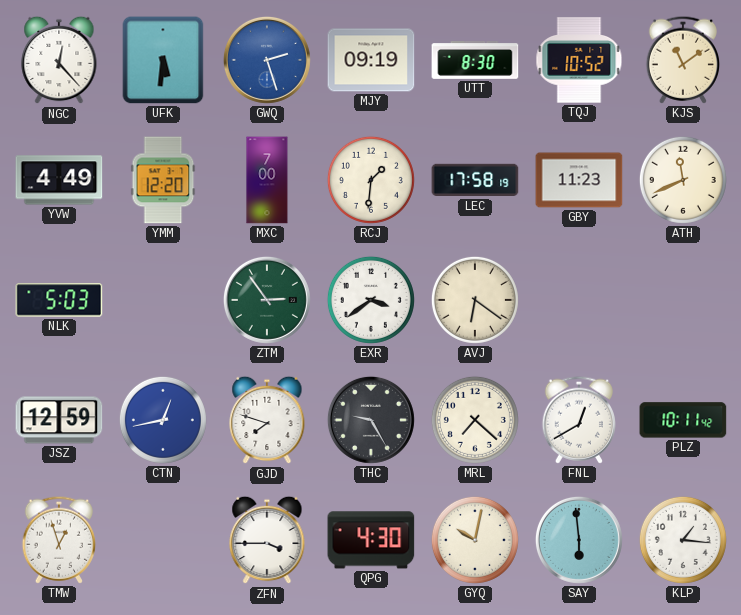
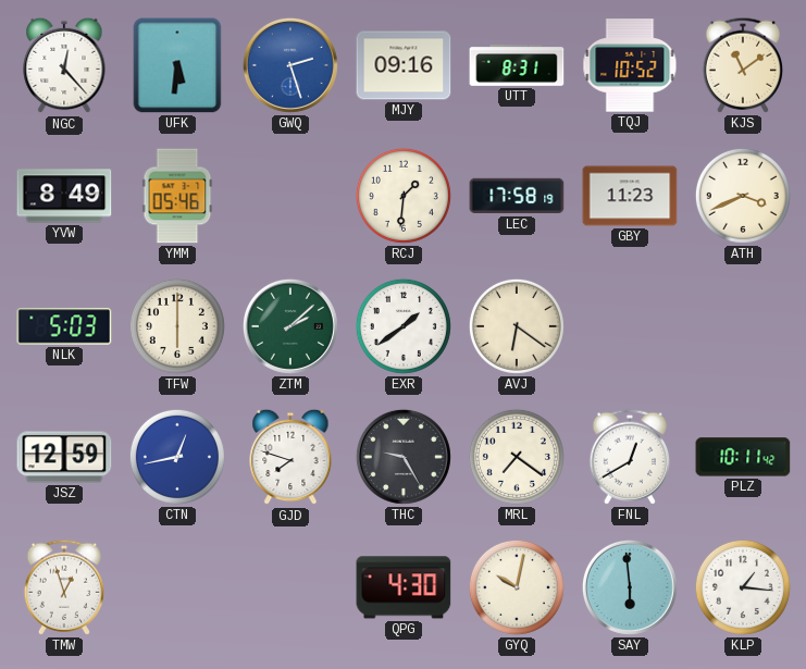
MJY: 09:19 -> 09:16 (404, 65)
UTT: 8:30 -> 8:31 (517, 65)
YVW: 4:49 -> 8:49 (64, 196)
YMM: 12:20 -> 05:46 (177, 196)
MXC: 7:00 -> none (267, 180)
ATH: 11:41 -> 3:41 (743, 196)
TFW: none -> 6:00 (177, 326)
ZTM: 2:54 -> 2:08 (290, 326)
EXR: 3:39 -> 1:39 (404, 326)
MRL: 7:22 -> 7:21 (517, 457)
ZFN: 3:45 -> none (267, 540)
